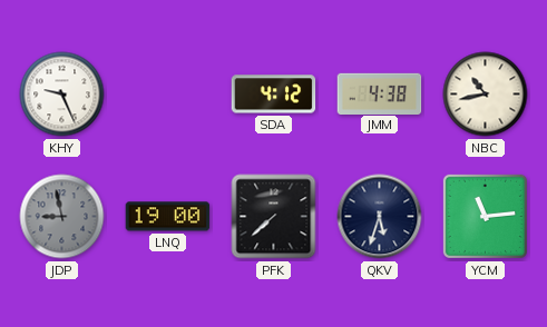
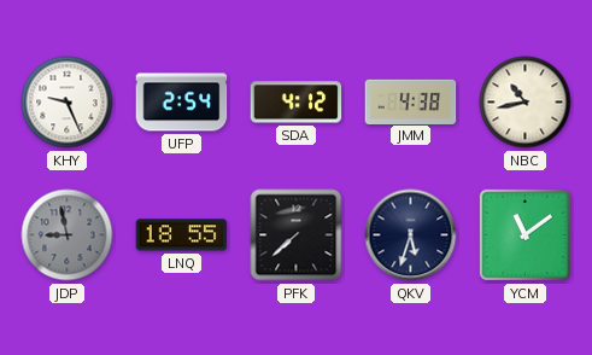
UFP: none -> 2:54 (182, 103)
LNQ: 19:00 -> 18:55 (182, 235)
YCM: 11:14 -> 11:09 (524, 234)
